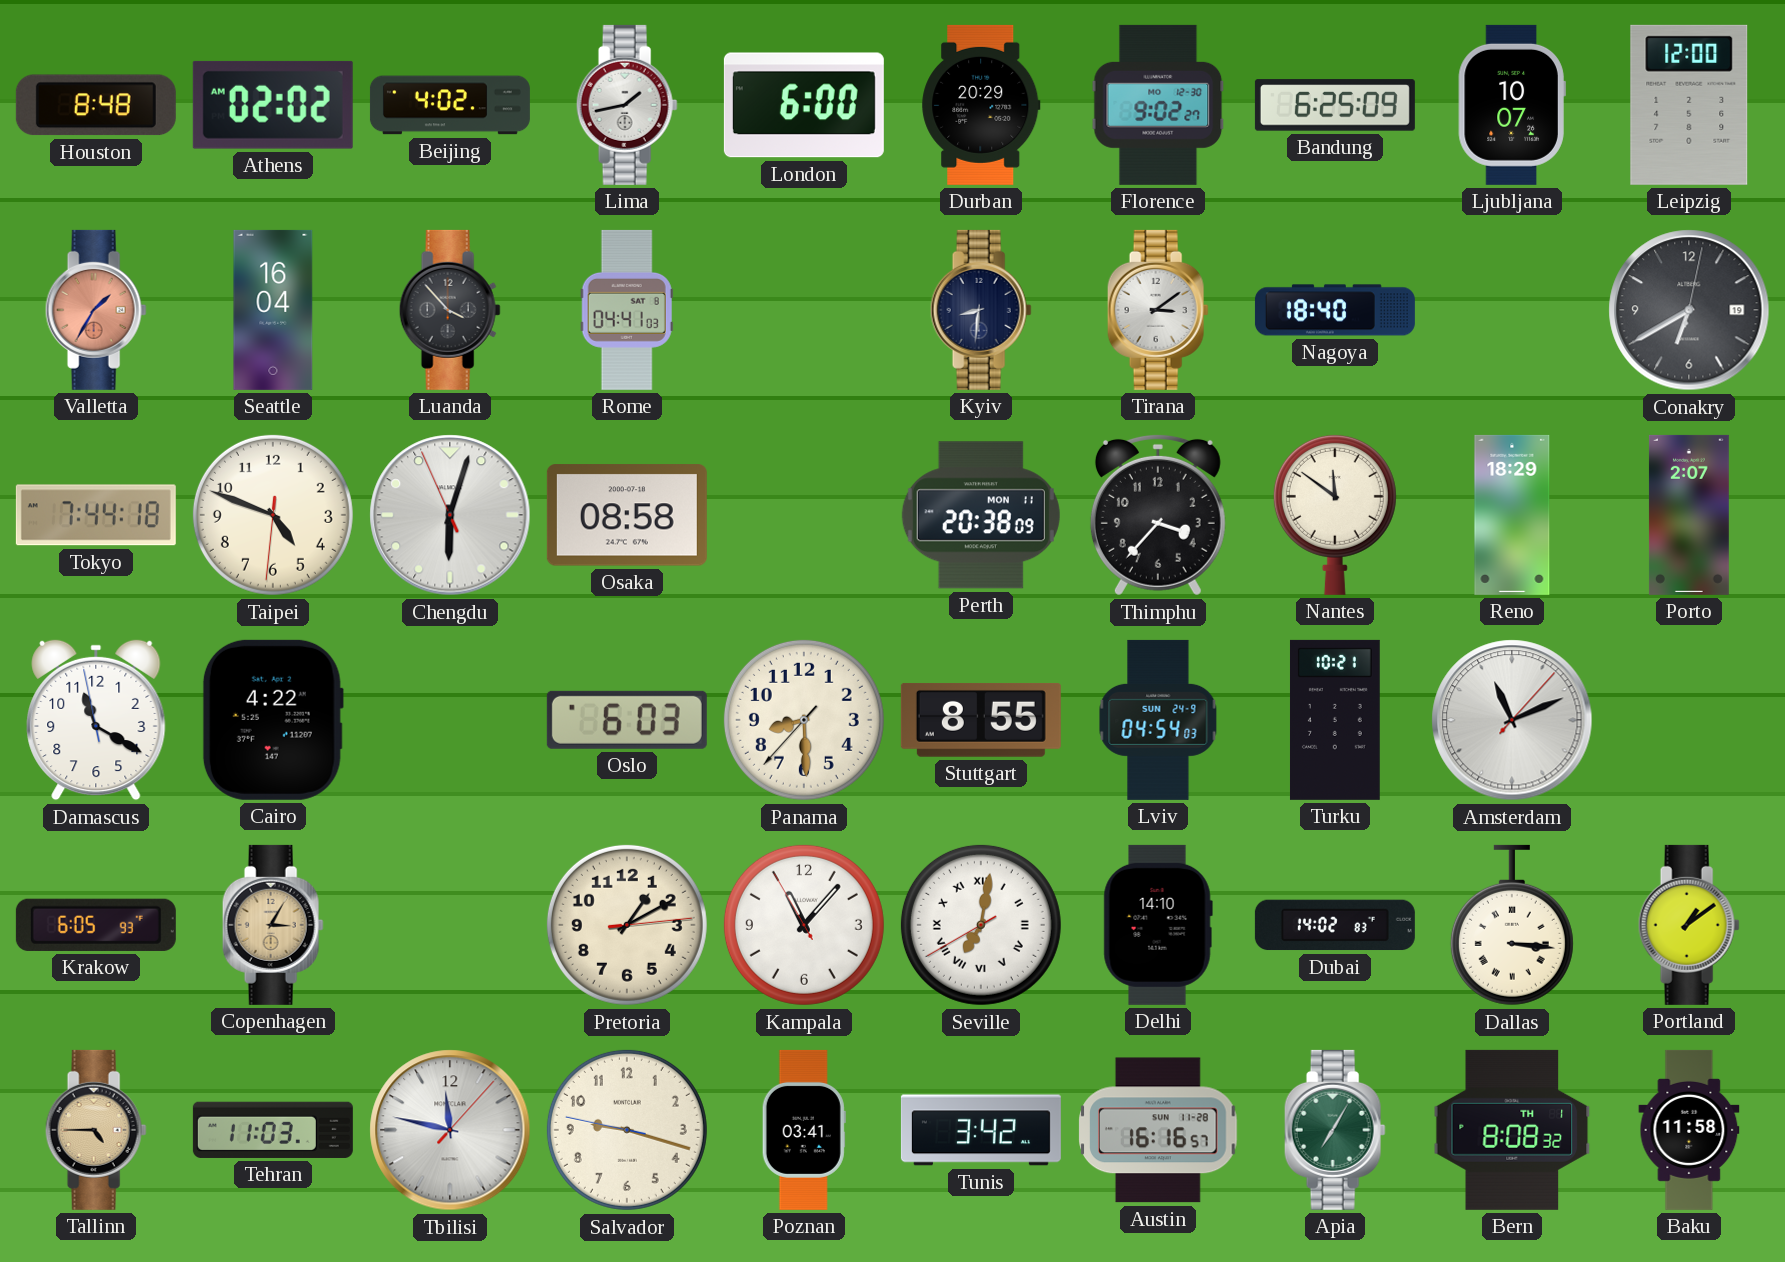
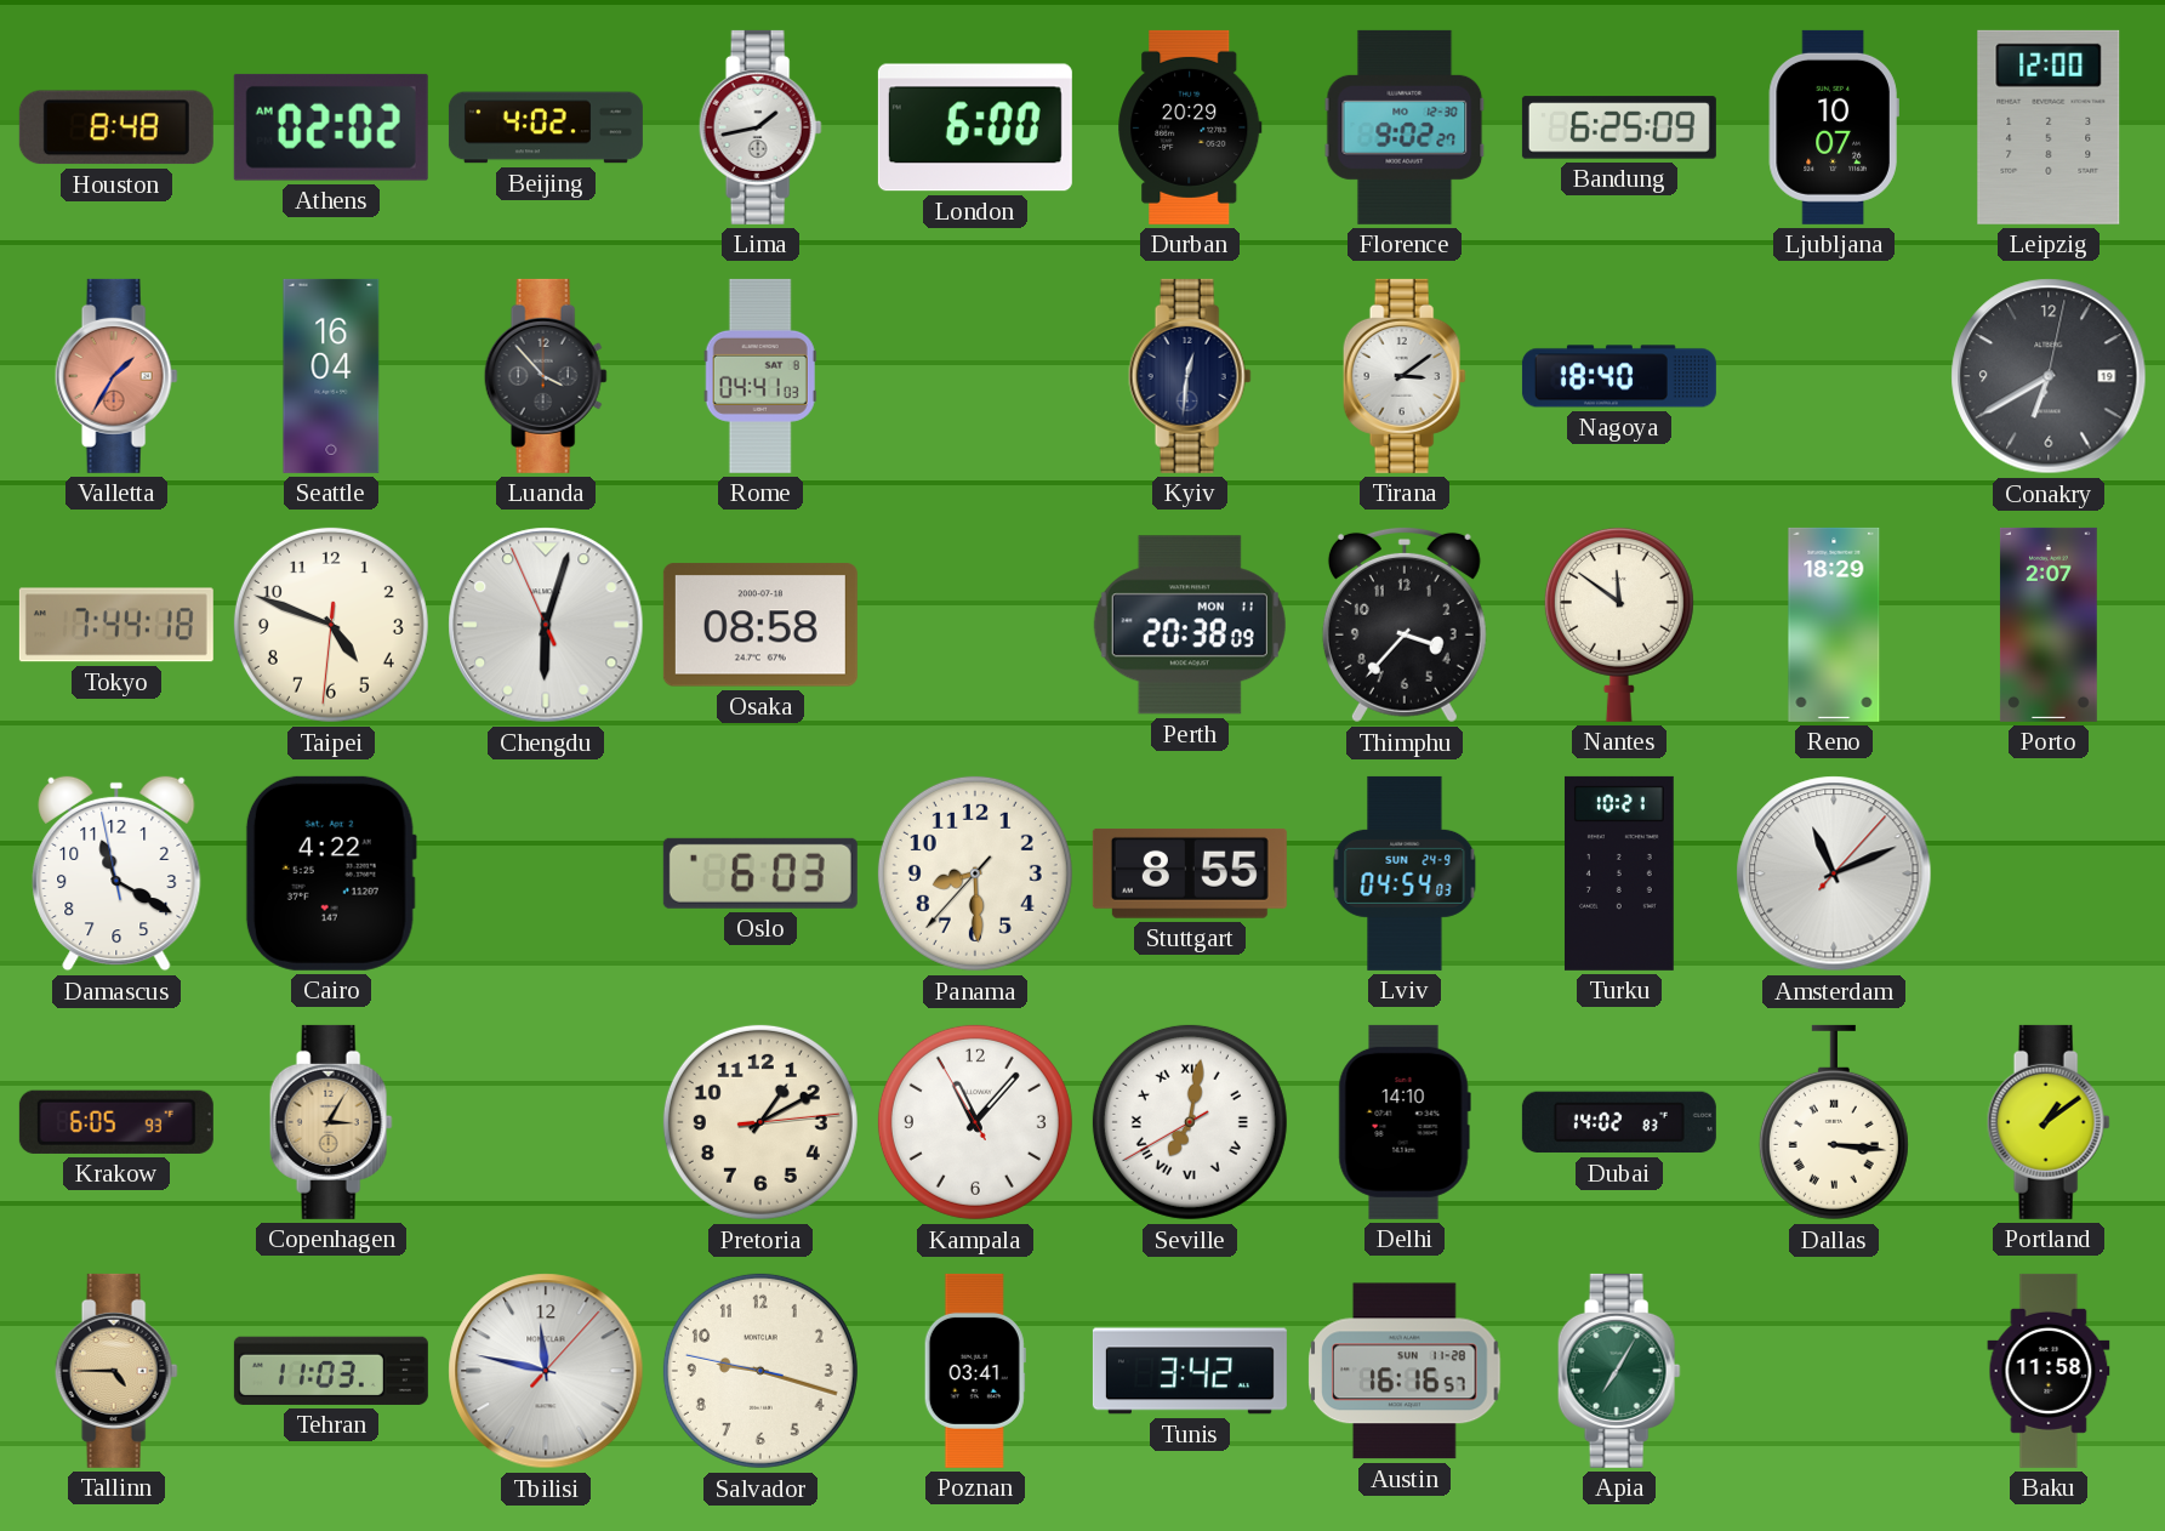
Kyiv: 8:31 -> 12:31 (1190, 376)
Bern: 8:08 -> none (1512, 1130)
